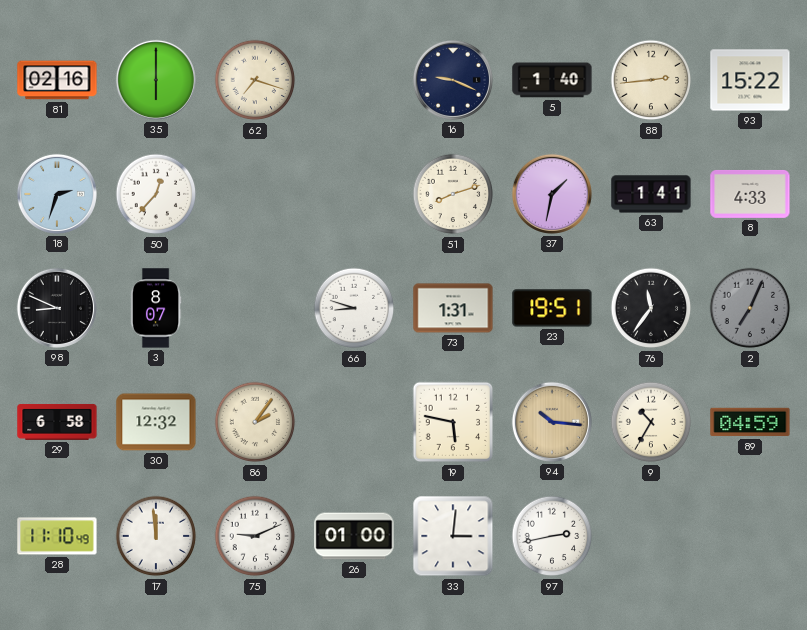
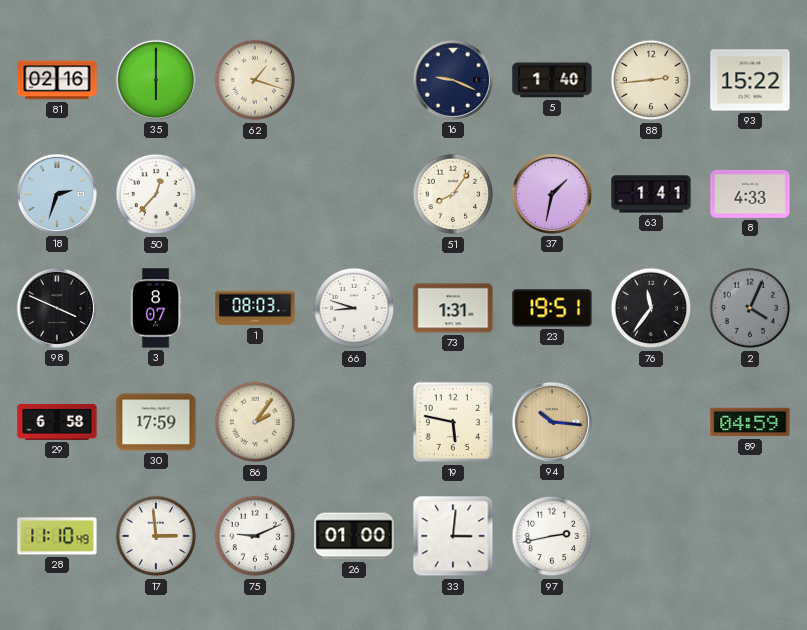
62: 7:18 -> 1:18 (255, 80)
51: 8:12 -> 8:06 (453, 194)
98: 8:49 -> 3:49 (57, 308)
1: none -> 08:03 (255, 308)
2: 7:04 -> 4:04 (750, 308)
30: 12:32 -> 17:59 (156, 422)
9: 10:35 -> none (651, 422)
17: 11:59 -> 2:59 (156, 536)
